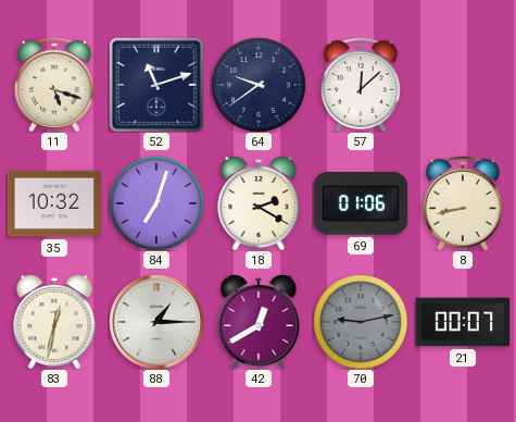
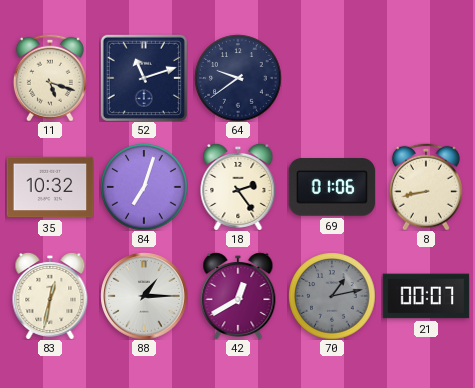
57: 12:08 -> none (361, 85)
18: 2:20 -> 2:24 (238, 187)
70: 9:13 -> 1:13 (332, 296)
